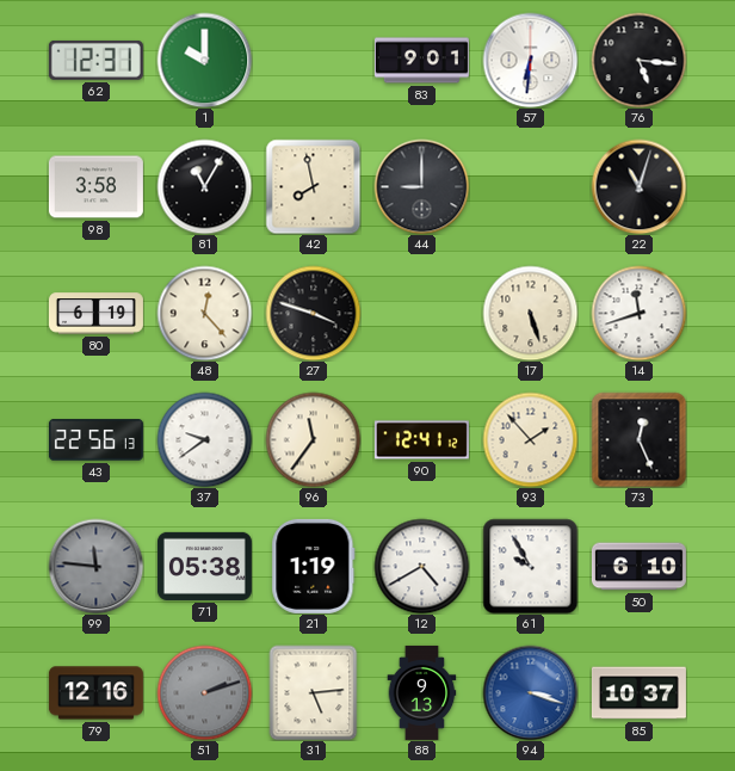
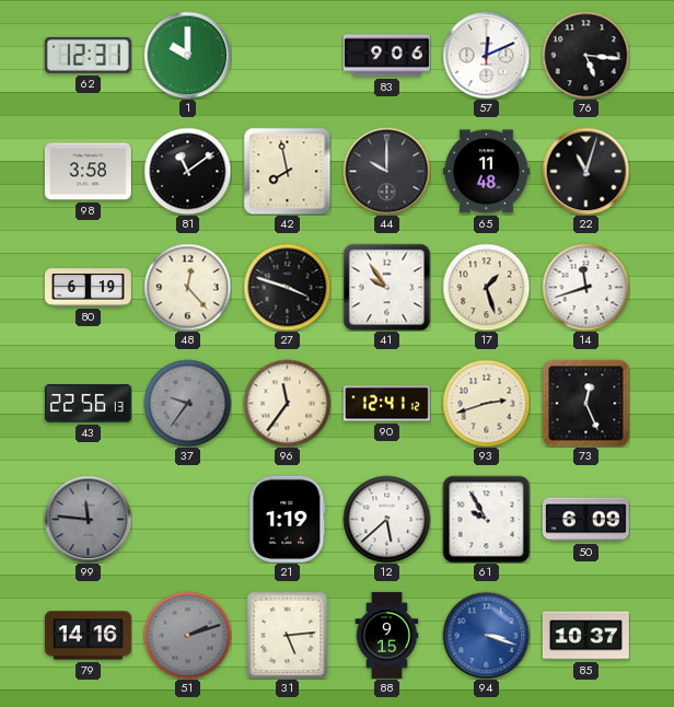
83: 9:01 -> 9:06 (386, 56)
57: 6:31 -> 12:11 (486, 55)
81: 11:05 -> 11:09 (187, 171)
44: 9:00 -> 10:00 (386, 171)
65: none -> 11:48 (486, 172)
41: none -> 9:54 (386, 287)
17: 5:27 -> 1:27 (486, 287)
37: 9:39 -> 9:36 (187, 403)
37 dial: white -> grey (187, 403)
93: 1:53 -> 2:42 (486, 403)
71: 05:38 -> none (204, 566)
12: 4:40 -> 5:38 (386, 519)
50: 6:10 -> 6:09 (585, 520)
79: 12:16 -> 14:16 (88, 636)
88: 9:13 -> 9:15 (387, 635)
